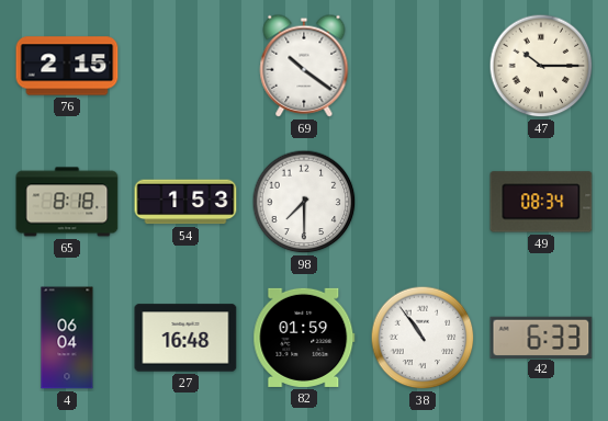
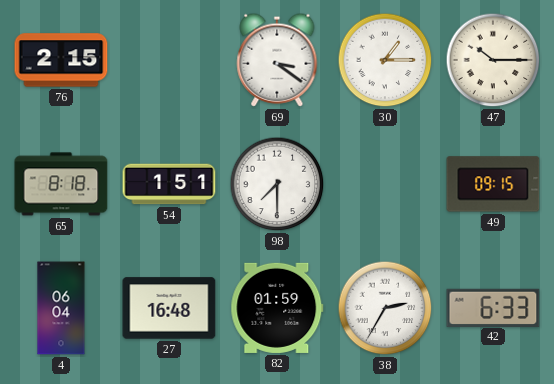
69: 10:21 -> 3:21 (277, 60)
30: none -> 1:15 (385, 60)
54: 1:53 -> 1:51 (169, 184)
49: 08:34 -> 09:15 (493, 184)
38: 10:54 -> 2:35 (385, 308)
